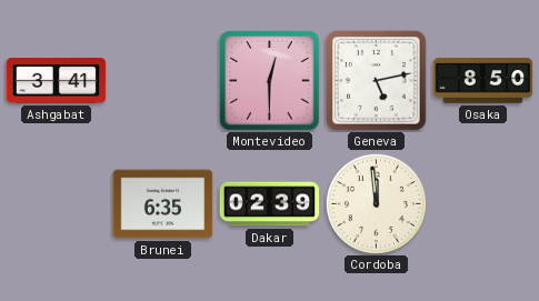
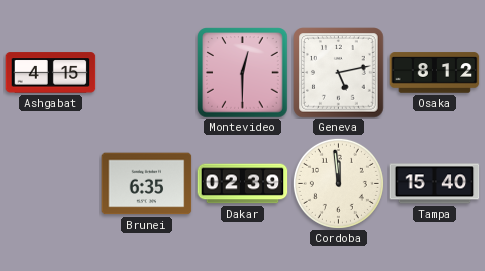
Ashgabat: 3:41 -> 4:15 (51, 73)
Osaka: 8:50 -> 8:12 (435, 73)
Tampa: none -> 15:40 (435, 184)
